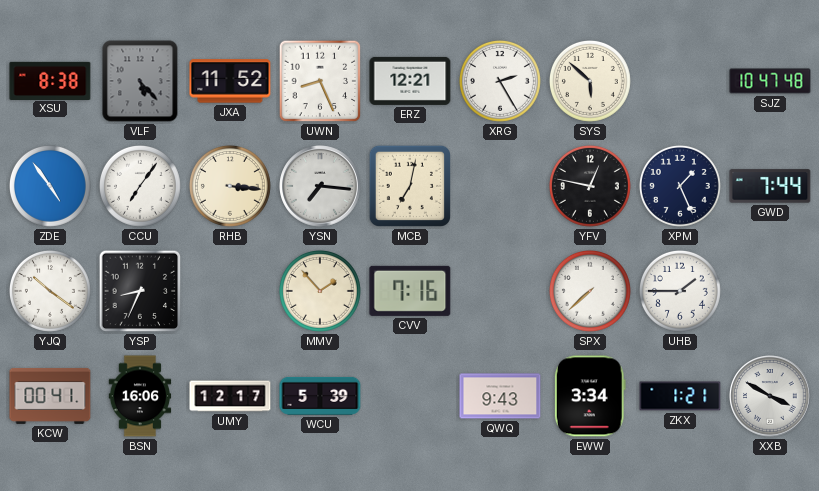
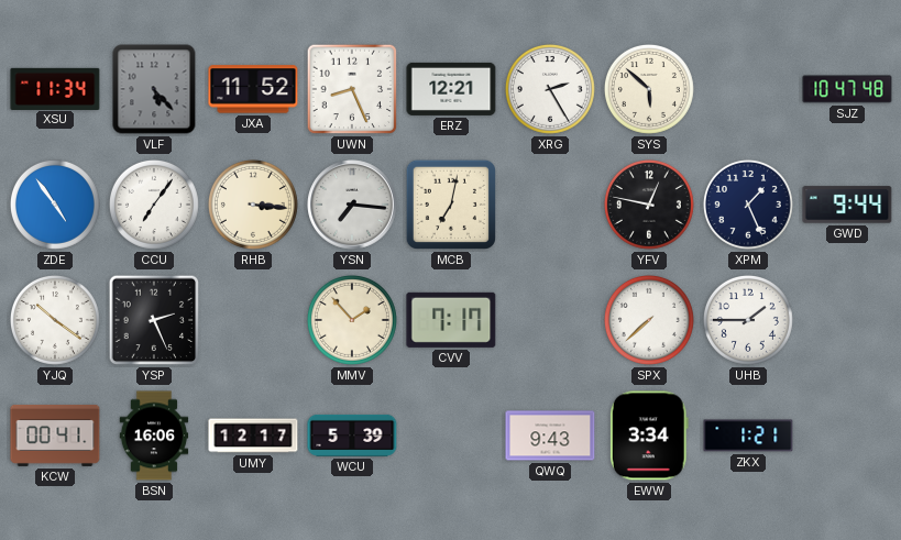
XSU: 8:38 -> 11:34 (55, 88)
GWD: 7:44 -> 9:44 (847, 205)
YSP: 8:34 -> 2:26 (154, 320)
CVV: 7:16 -> 7:17 (451, 320)
XXB: 3:50 -> none (770, 396)
